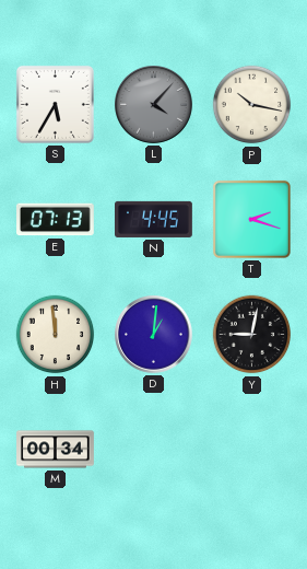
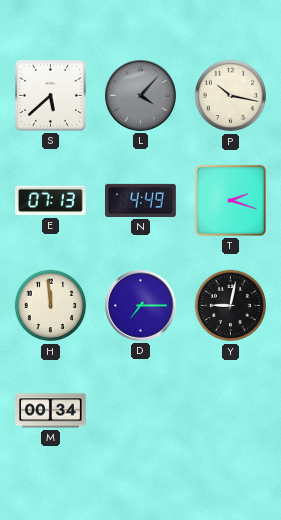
S: 5:35 -> 5:38 (50, 95)
N: 4:45 -> 4:49 (141, 200)
D: 1:01 -> 7:15 (141, 306)
